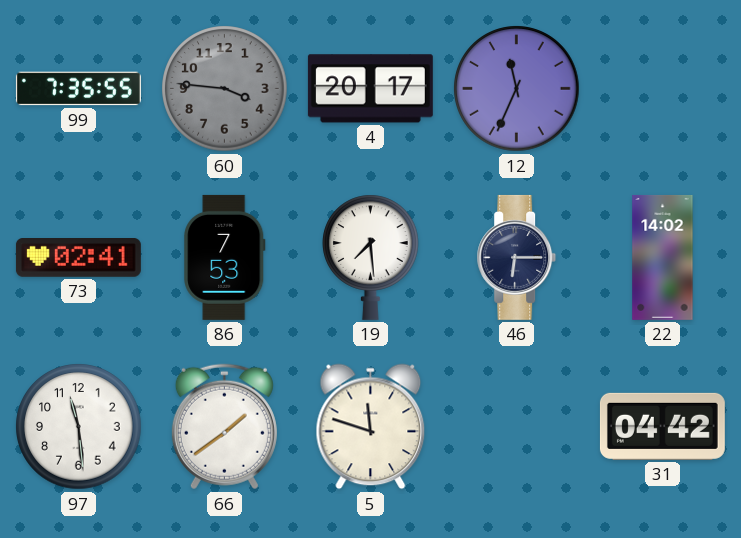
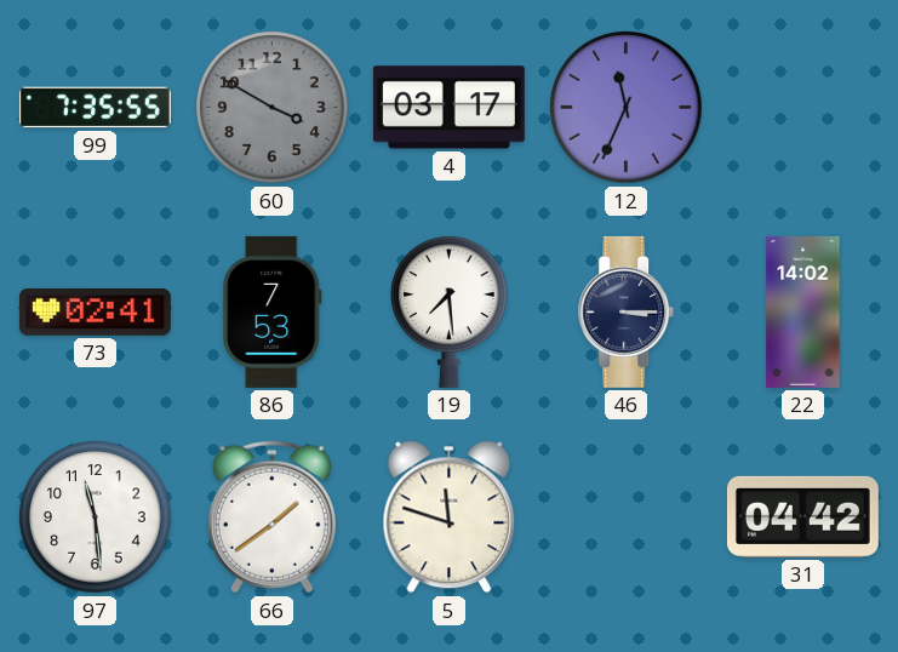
60: 3:46 -> 3:50 (273, 108)
4: 20:17 -> 03:17 (448, 108)
46: 6:15 -> 3:15 (627, 311)
